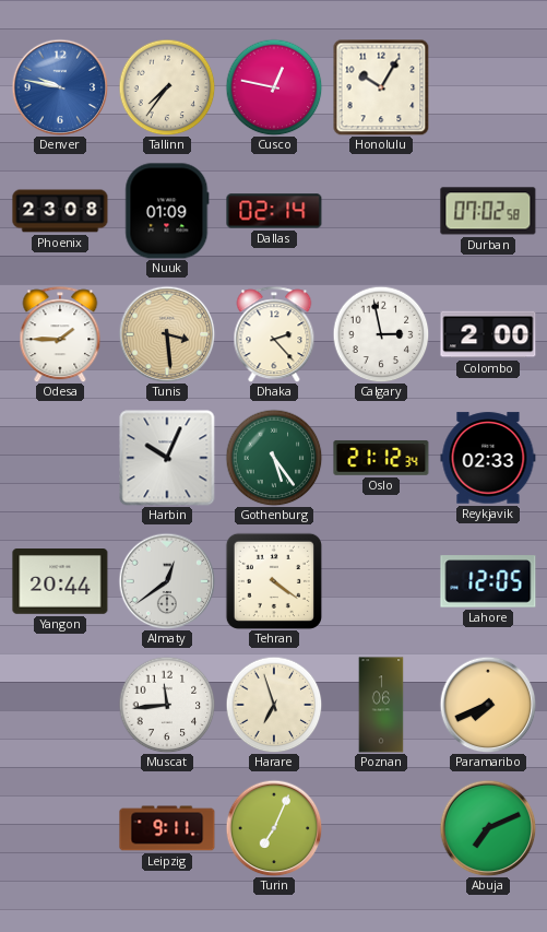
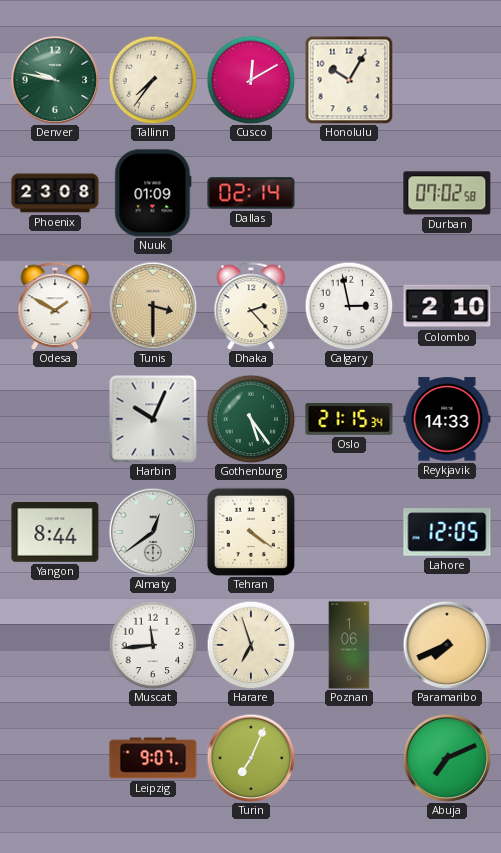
Denver dial: blue -> green (55, 80)
Cusco: 12:47 -> 12:10 (251, 80)
Odesa: 1:45 -> 1:50 (55, 306)
Tunis: 3:29 -> 3:30 (153, 306)
Colombo: 2:00 -> 2:10 (447, 306)
Oslo: 21:12 -> 21:15 (349, 419)
Reykjavik: 02:33 -> 14:33 (447, 419)
Yangon: 20:44 -> 8:44 (55, 532)
Leipzig: 9:11 -> 9:07 (153, 758)
